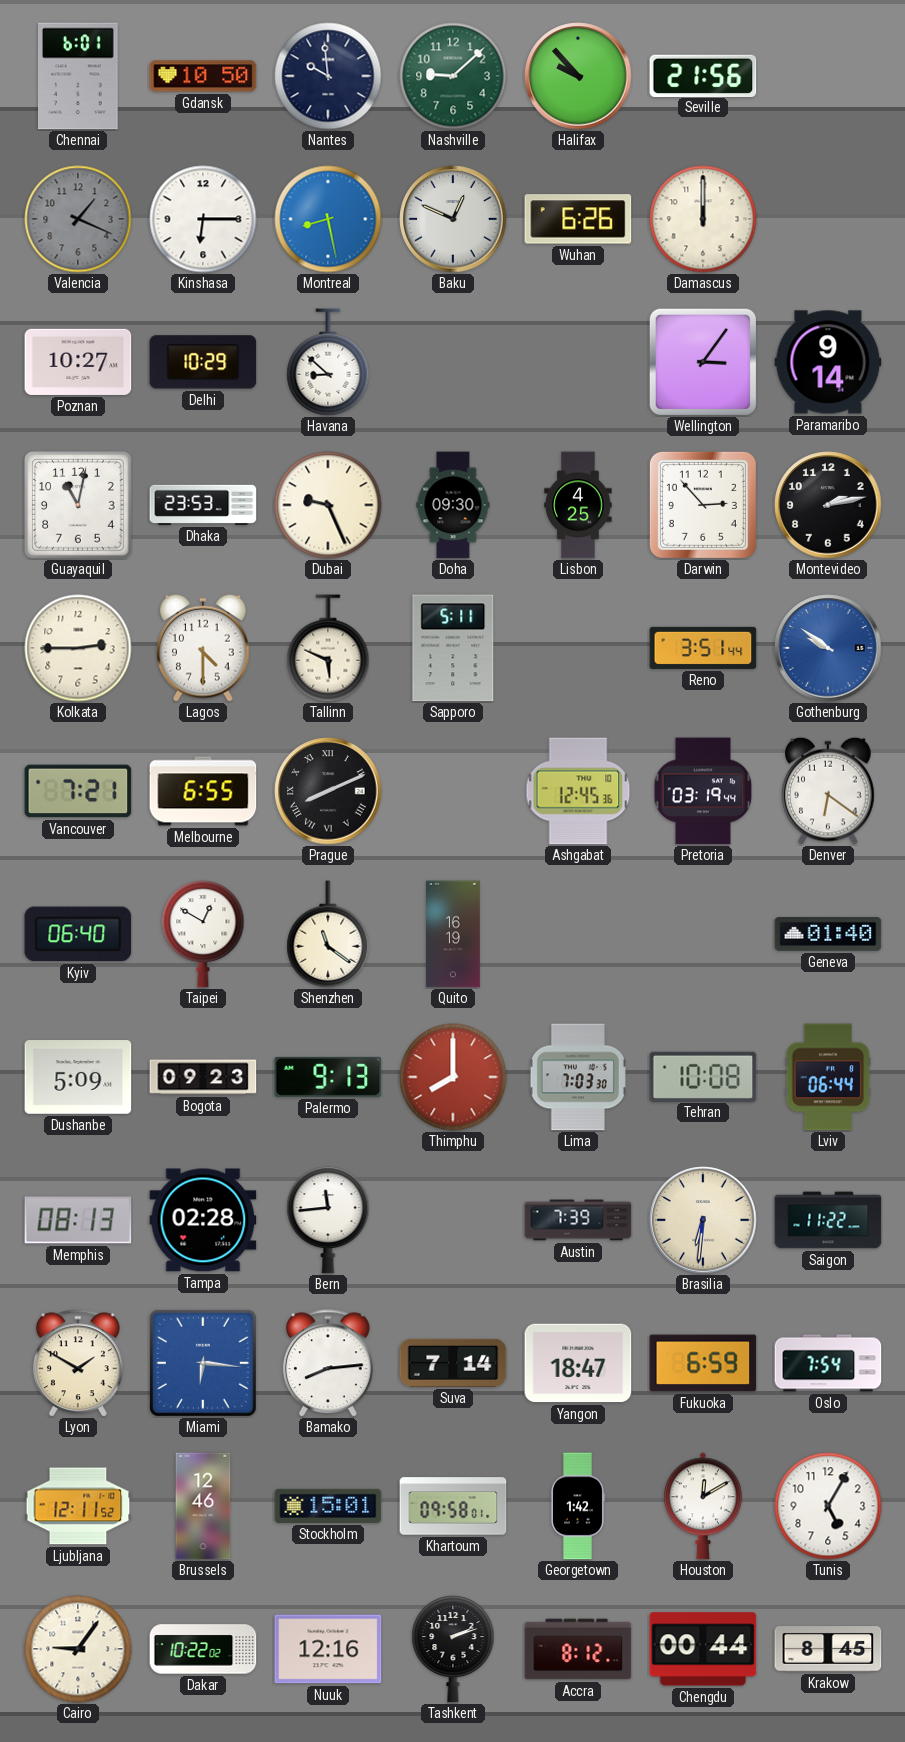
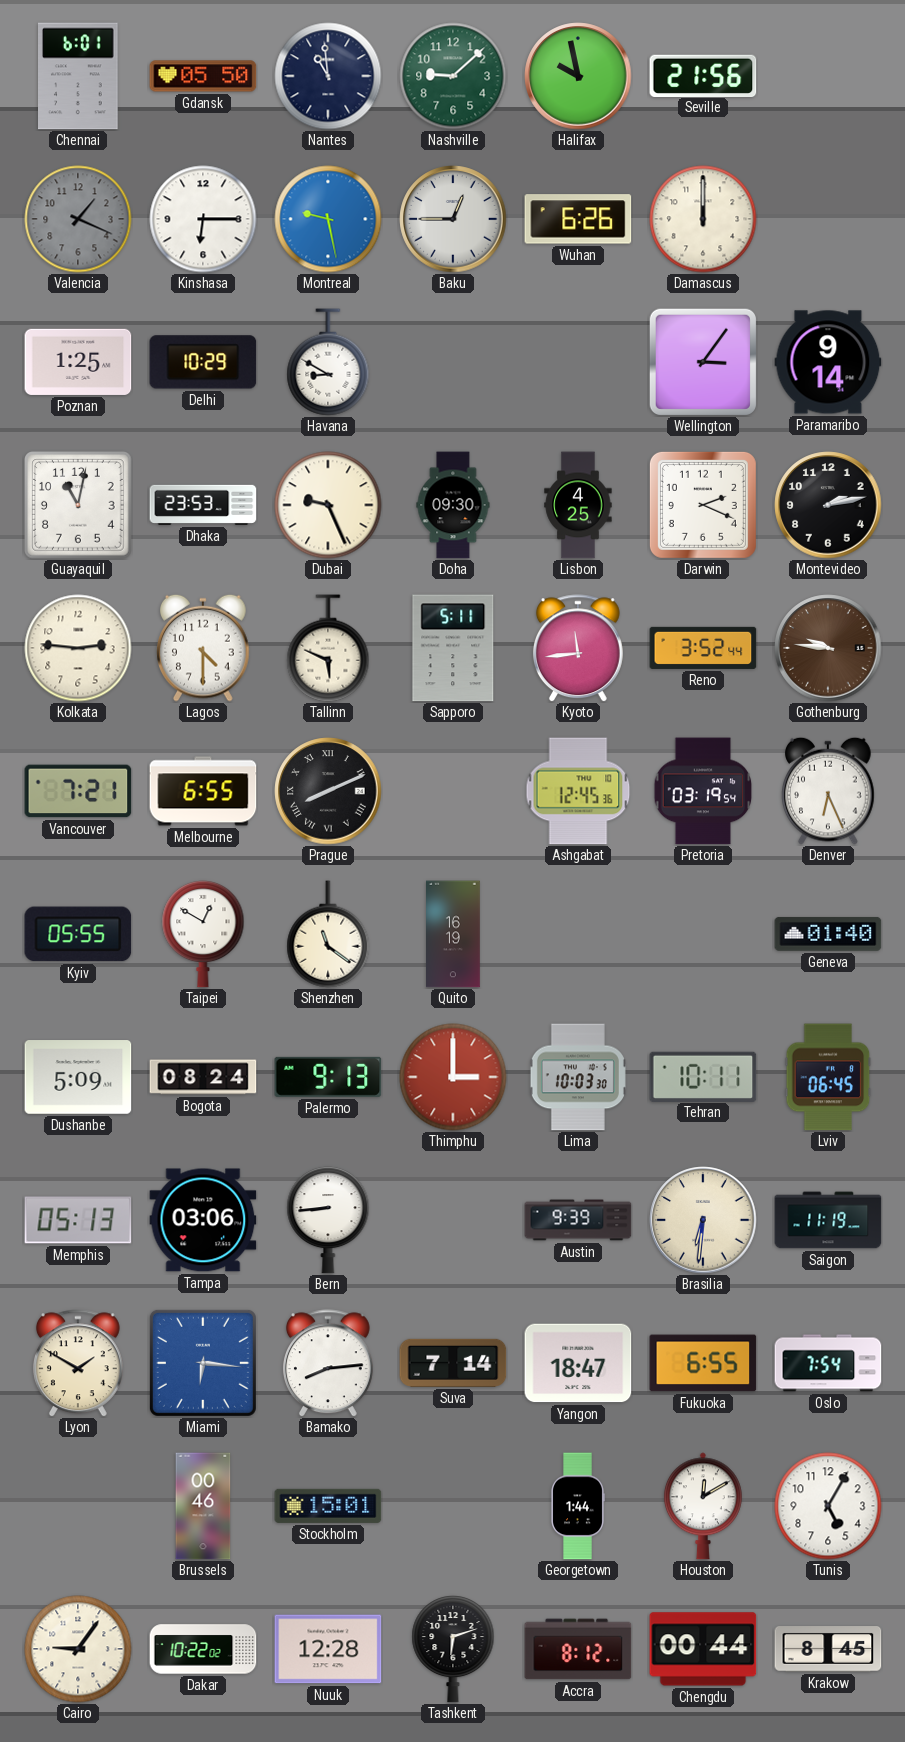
Gdansk: 10:50 -> 05:50 (203, 76)
Nantes: 9:59 -> 10:59 (328, 76)
Halifax: 9:53 -> 9:58 (578, 76)
Montreal: 8:28 -> 9:28 (328, 219)
Baku: 12:49 -> 12:45 (453, 219)
Poznan: 10:27 -> 1:25 (78, 362)
Havana: 8:52 -> 8:50 (328, 362)
Darwin: 2:53 -> 2:19 (703, 505)
Kolkata: 2:45 -> 2:46 (78, 648)
Kyoto: none -> 11:44 (578, 648)
Reno: 3:51 -> 3:52 (703, 648)
Gothenburg: 9:51 -> 9:46 (828, 648)
Gothenburg dial: blue -> brown (828, 648)
Pretoria: 03:19:44 -> 03:19:54 (703, 791)
Denver: 6:21 -> 6:26 (828, 791)
Kyiv: 06:40 -> 05:55 (78, 934)
Bogota: 09:23 -> 08:24 (203, 1077)
Thimphu: 8:00 -> 3:00 (453, 1077)
Lima: 7:03 -> 10:03 (578, 1077)
Tehran: 10:08 -> 10:11 (703, 1076)
Lviv: 06:44 -> 06:45 (828, 1077)
Memphis: 08:13 -> 05:13 (78, 1220)
Tampa: 02:28 -> 03:06 (203, 1220)
Bern: 11:44 -> 8:44 (328, 1220)
Austin: 7:39 -> 9:39 (578, 1220)
Saigon: 11:22 -> 11:19 (828, 1220)
Fukuoka: 6:59 -> 6:55 (703, 1363)
Ljubljana: 12:11 -> none (78, 1506)
Brussels: 12:46 -> 00:46 (203, 1506)
Khartoum: 09:58 -> none (453, 1506)
Georgetown: 1:42 -> 1:44 (578, 1506)
Nuuk: 12:16 -> 12:28 (328, 1649)
Tashkent: 2:12 -> 6:12 (453, 1649)
